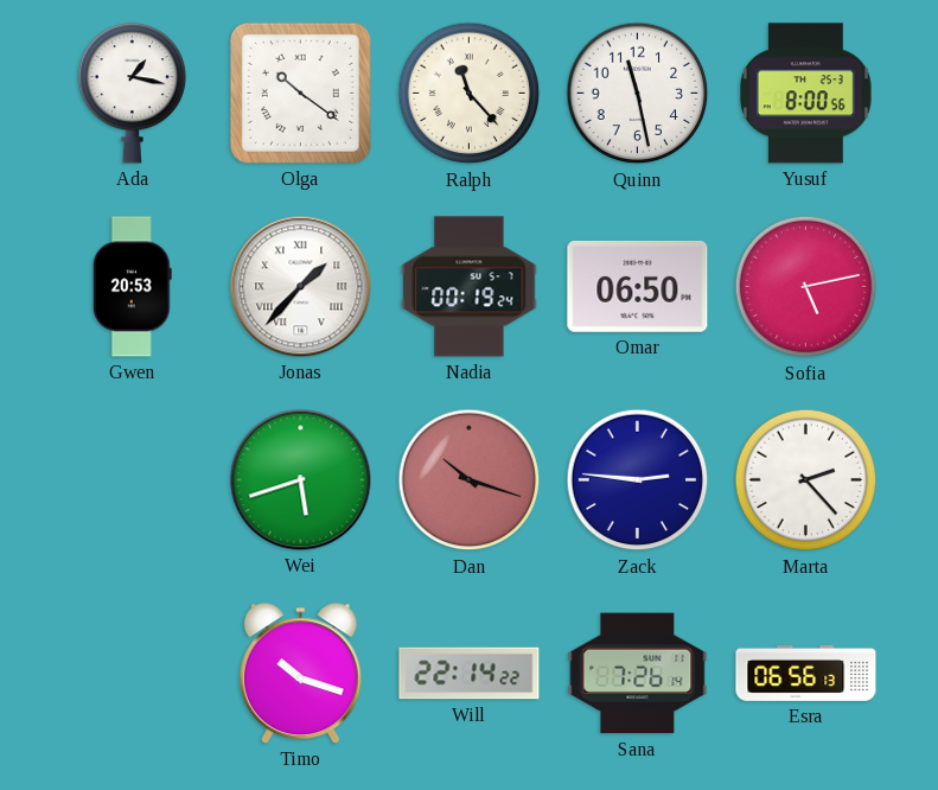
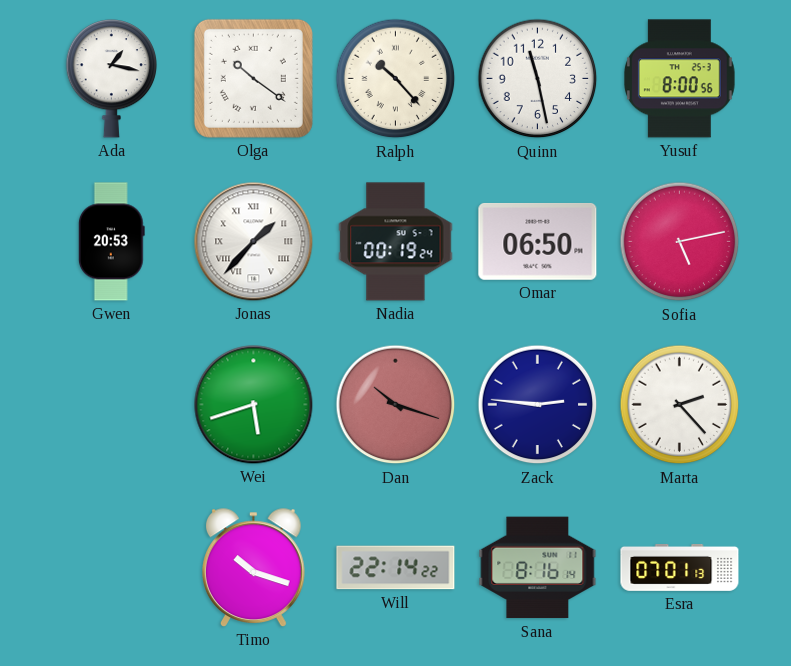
Ralph: 11:23 -> 10:23 (396, 79)
Sana: 7:26 -> 8:16 (538, 568)
Esra: 06:56 -> 07:01 (680, 568)
